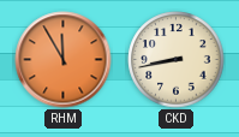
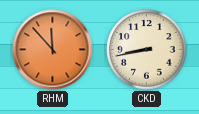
RHM: 11:55 -> 11:53 (53, 50)
